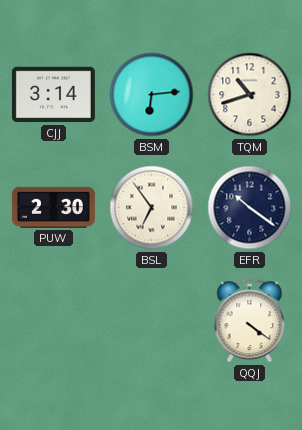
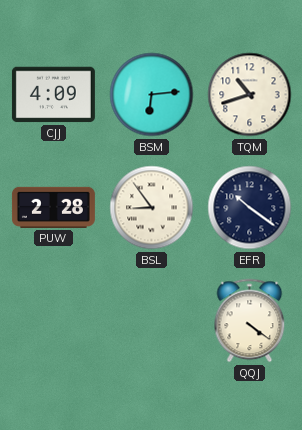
CJJ: 3:14 -> 4:09 (53, 95)
PUW: 2:30 -> 2:28 (53, 207)
BSL: 6:54 -> 8:54 (152, 208)
